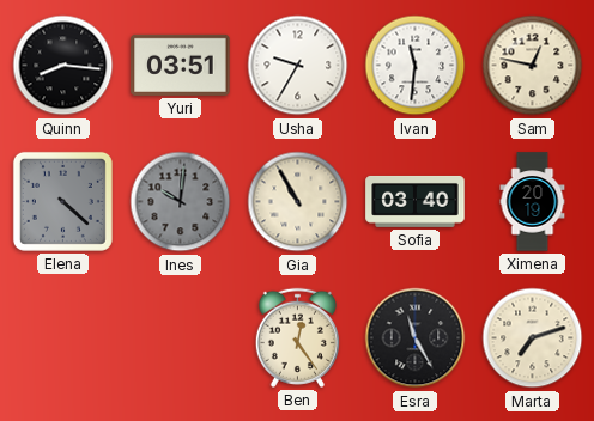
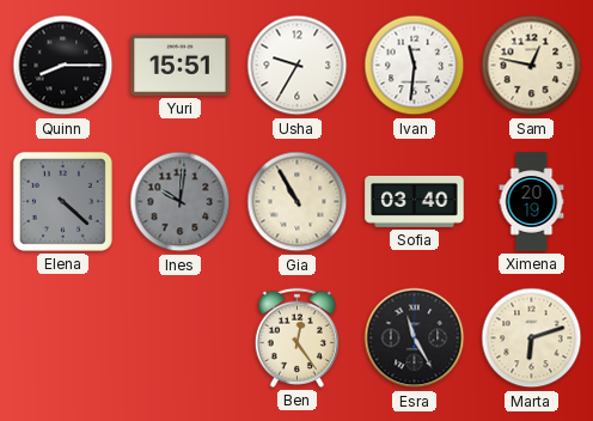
Quinn: 8:16 -> 8:15 (63, 66)
Yuri: 03:51 -> 15:51 (181, 65)
Marta: 7:12 -> 6:12 (532, 338)
